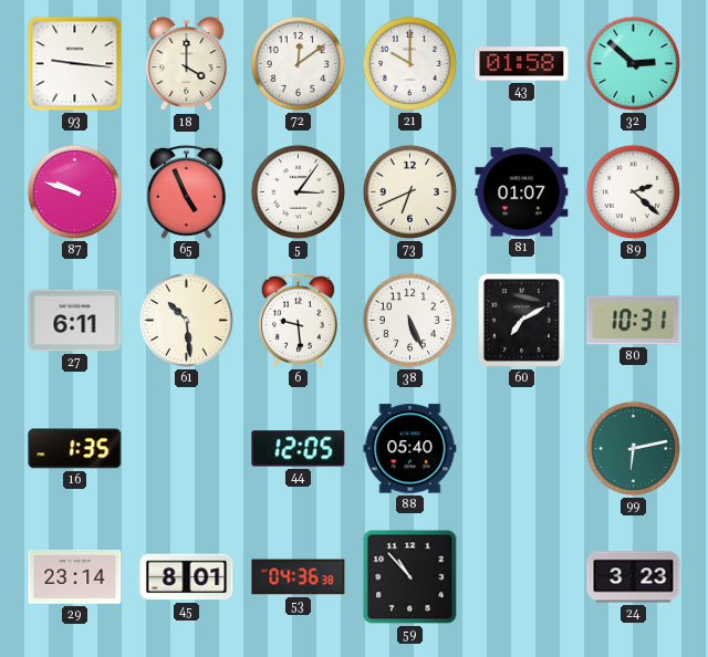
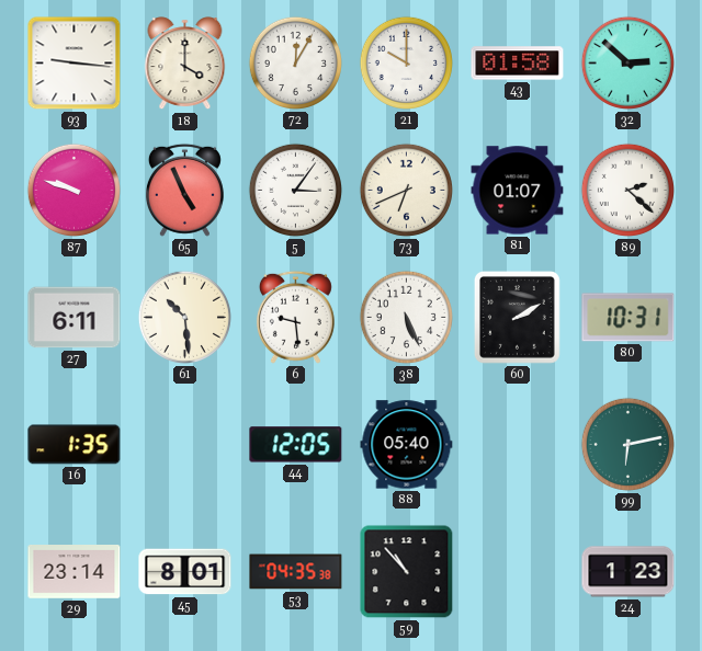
72: 12:09 -> 12:05 (295, 62)
60: 7:10 -> 2:10 (517, 318)
53: 04:36 -> 04:35 (296, 572)
24: 3:23 -> 1:23 (629, 572)
